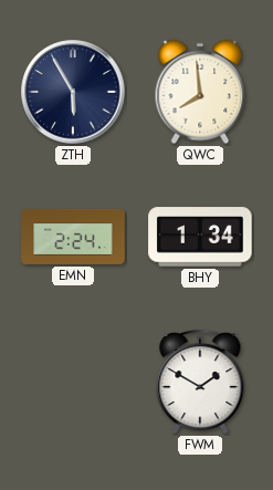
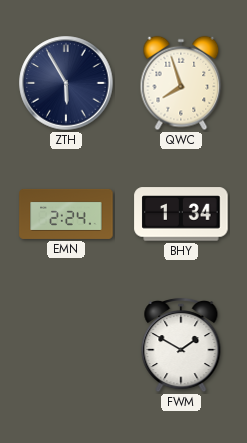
QWC: 7:59 -> 7:57 (181, 83)
